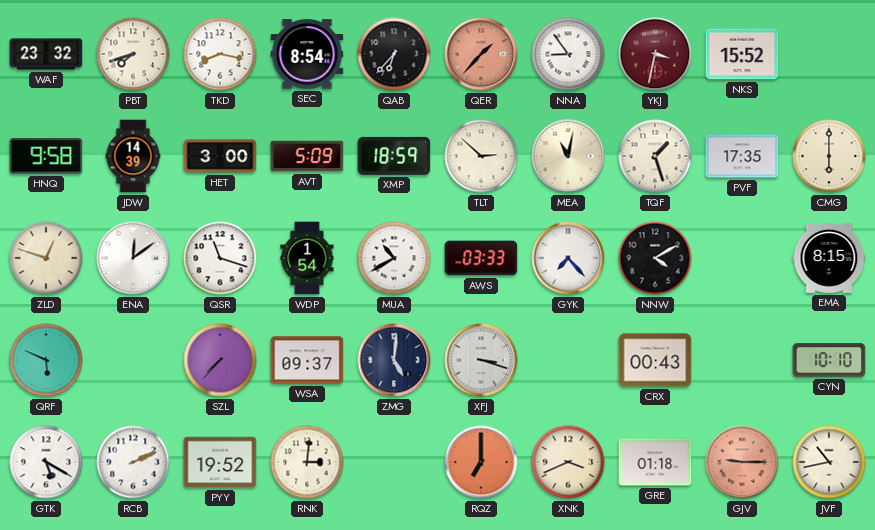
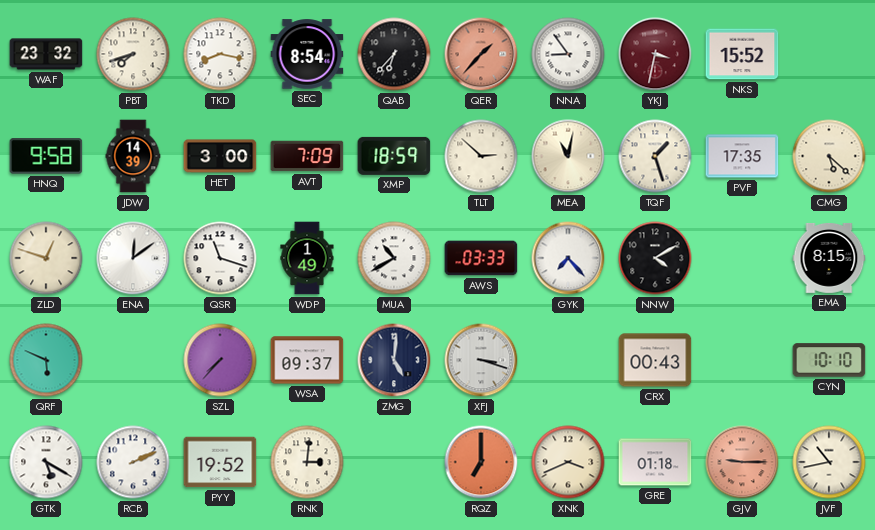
AVT: 5:09 -> 7:09 (307, 156)
CMG: 6:00 -> 5:22 (829, 156)
WDP: 1:54 -> 1:49 (307, 258)
